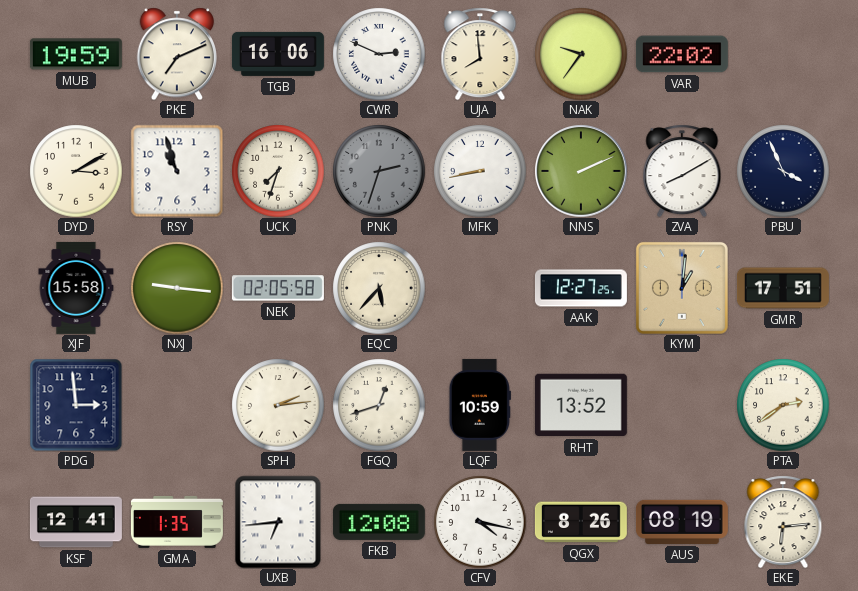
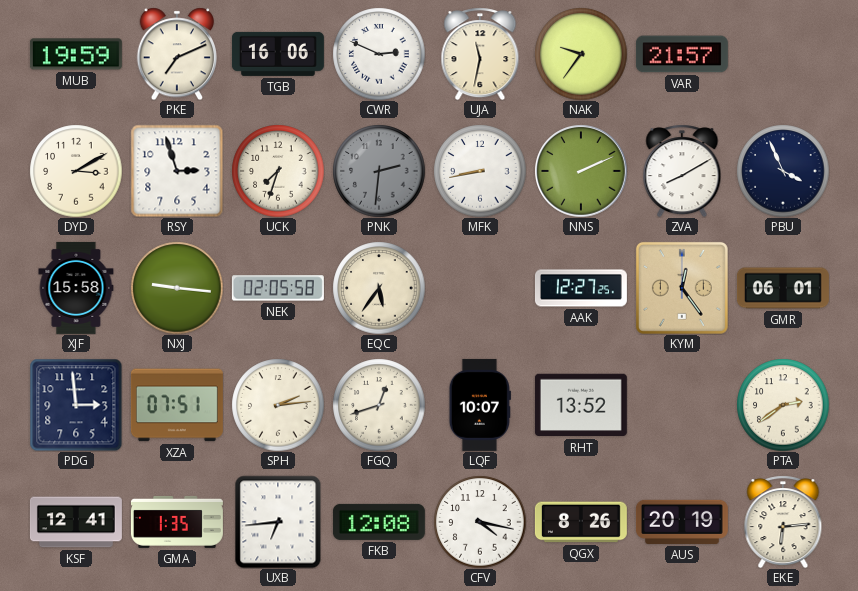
UJA: 7:59 -> 11:32 (480, 54)
VAR: 22:02 -> 21:57 (682, 54)
RSY: 10:57 -> 2:57 (177, 171)
PNK: 2:33 -> 2:31 (379, 171)
EQC: 5:37 -> 5:36 (379, 288)
KYM: 1:01 -> 12:24 (682, 288)
GMR: 17:51 -> 06:01 (783, 288)
XZA: none -> 07:51 (177, 405)
LQF: 10:59 -> 10:07 (480, 405)
AUS: 08:19 -> 20:19 (682, 522)
